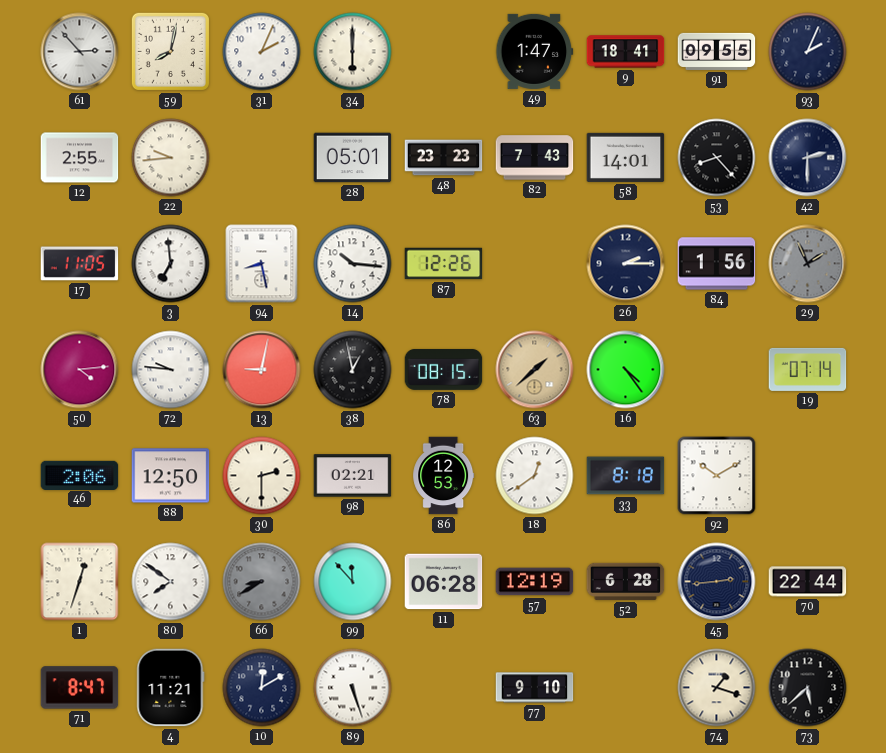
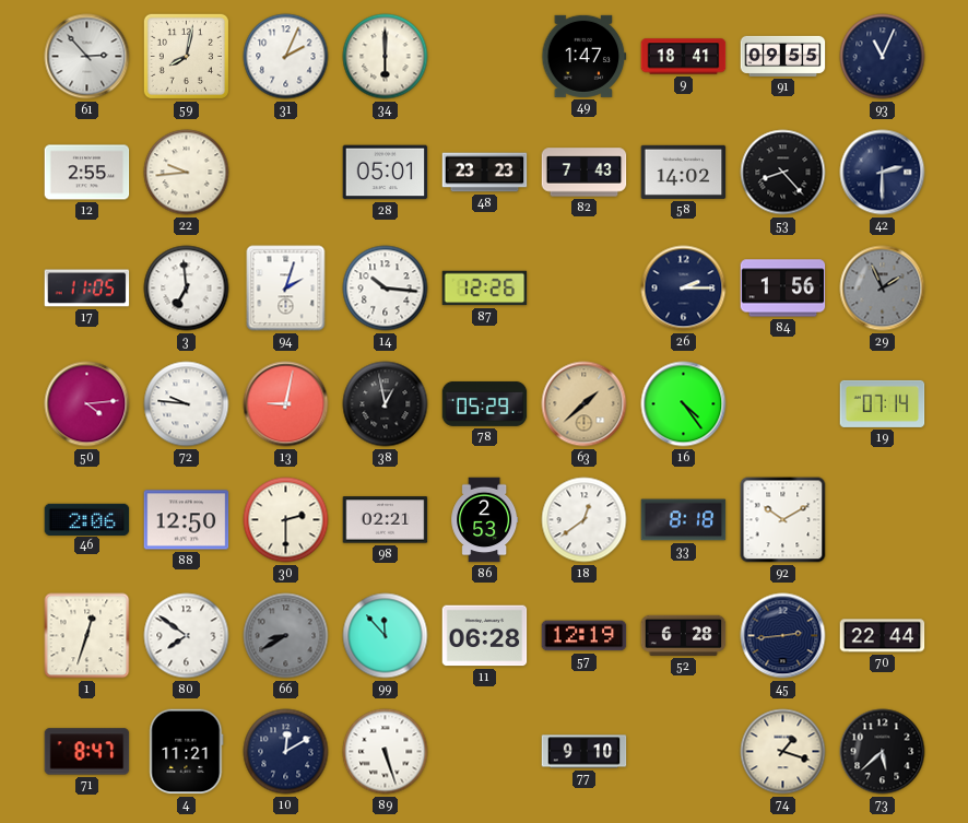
93: 2:04 -> 11:04 (883, 57)
58: 14:01 -> 14:02 (684, 172)
94: 8:28 -> 2:03 (286, 289)
78: 08:15 -> 05:29 (485, 403)
86: 12:53 -> 2:53 (485, 520)
